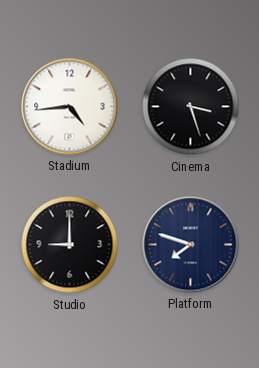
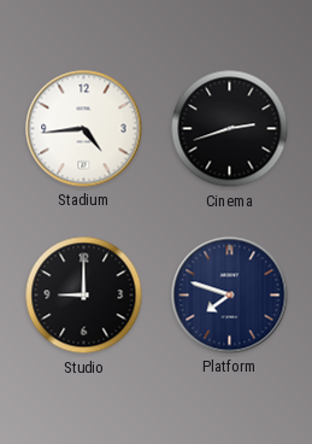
Cinema: 3:27 -> 2:42 (230, 129)
